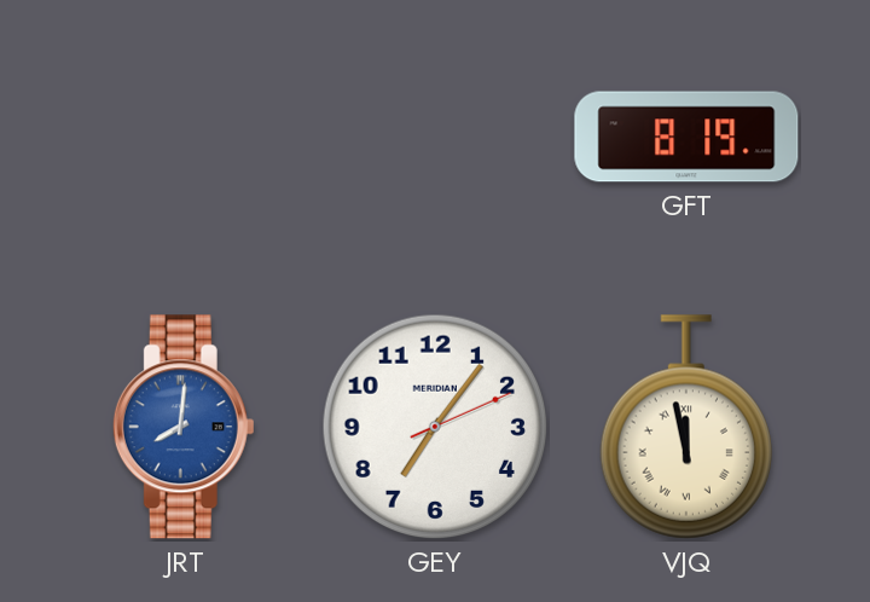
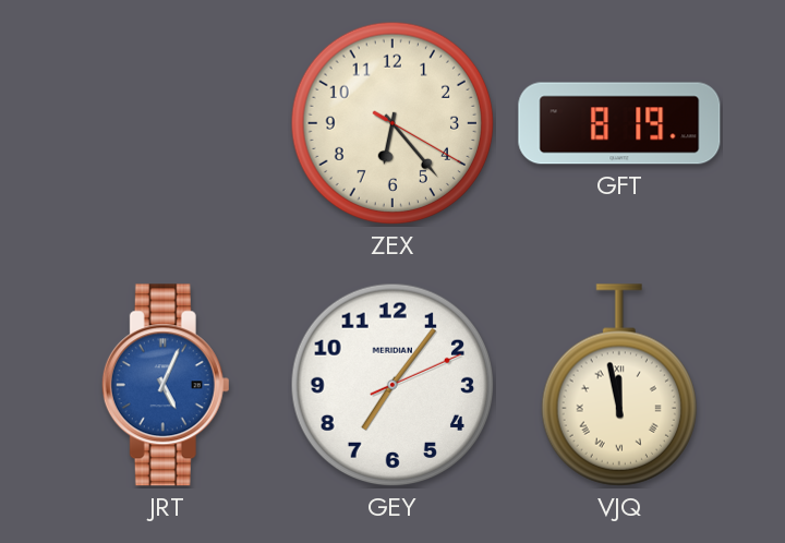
ZEX: none -> 6:23 (392, 123)
JRT: 8:01 -> 5:04 (166, 385)
